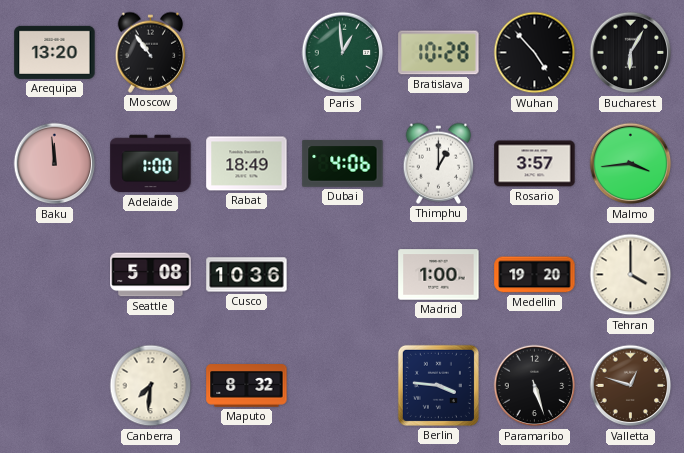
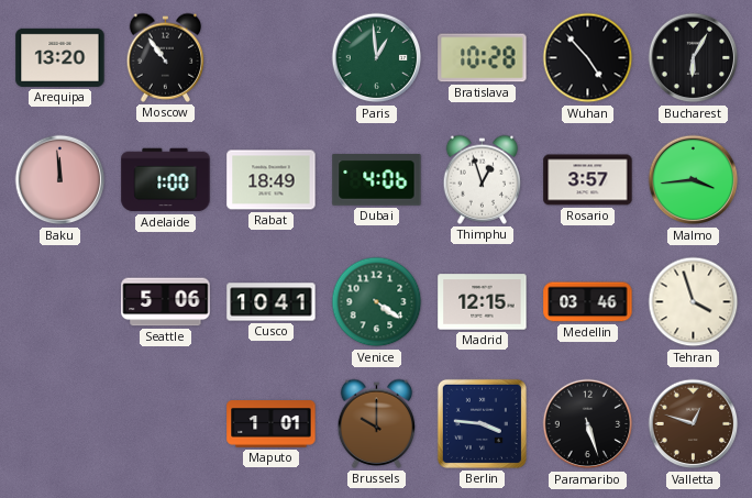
Thimphu: 1:00 -> 12:57 (483, 179)
Seattle: 5:08 -> 5:06 (166, 302)
Cusco: 10:36 -> 10:41 (272, 302)
Venice: none -> 4:21 (377, 302)
Madrid: 1:00 -> 12:15 (483, 302)
Medellin: 19:20 -> 03:46 (588, 302)
Tehran: 4:00 -> 3:57 (694, 302)
Canberra: 7:31 -> none (151, 386)
Maputo: 8:32 -> 1:01 (272, 424)
Brussels: none -> 10:00 (377, 423)
